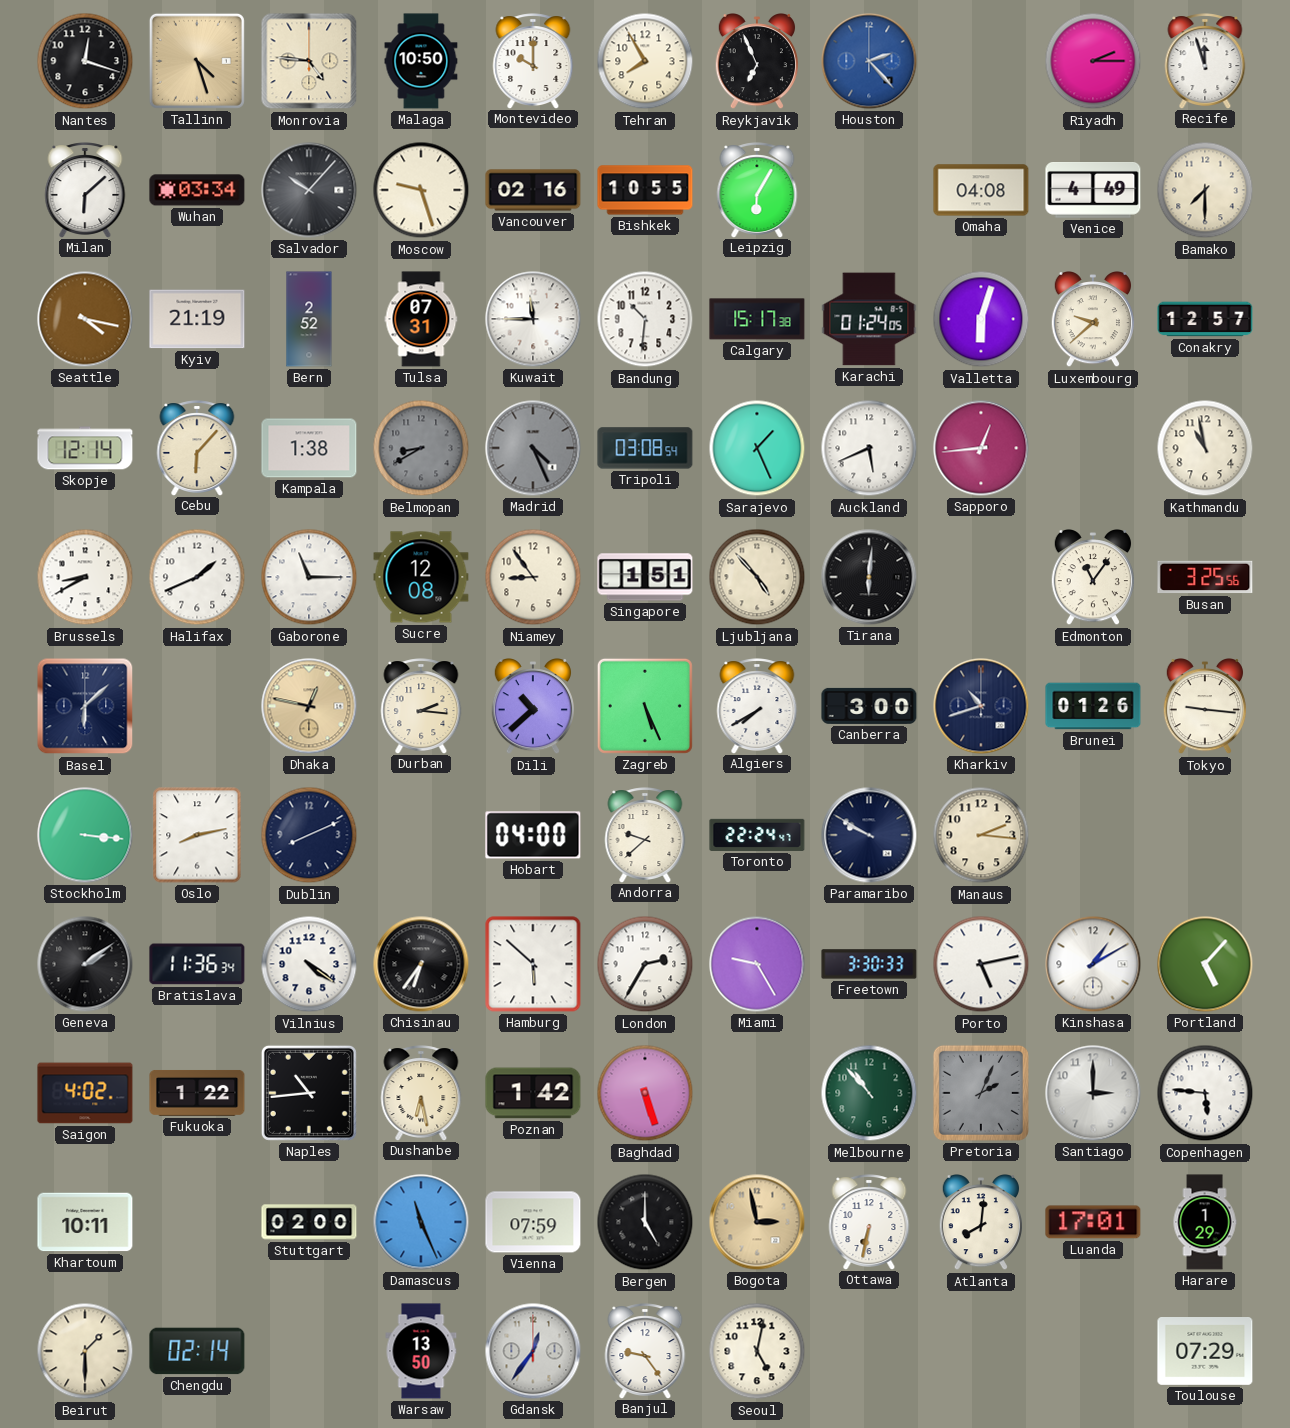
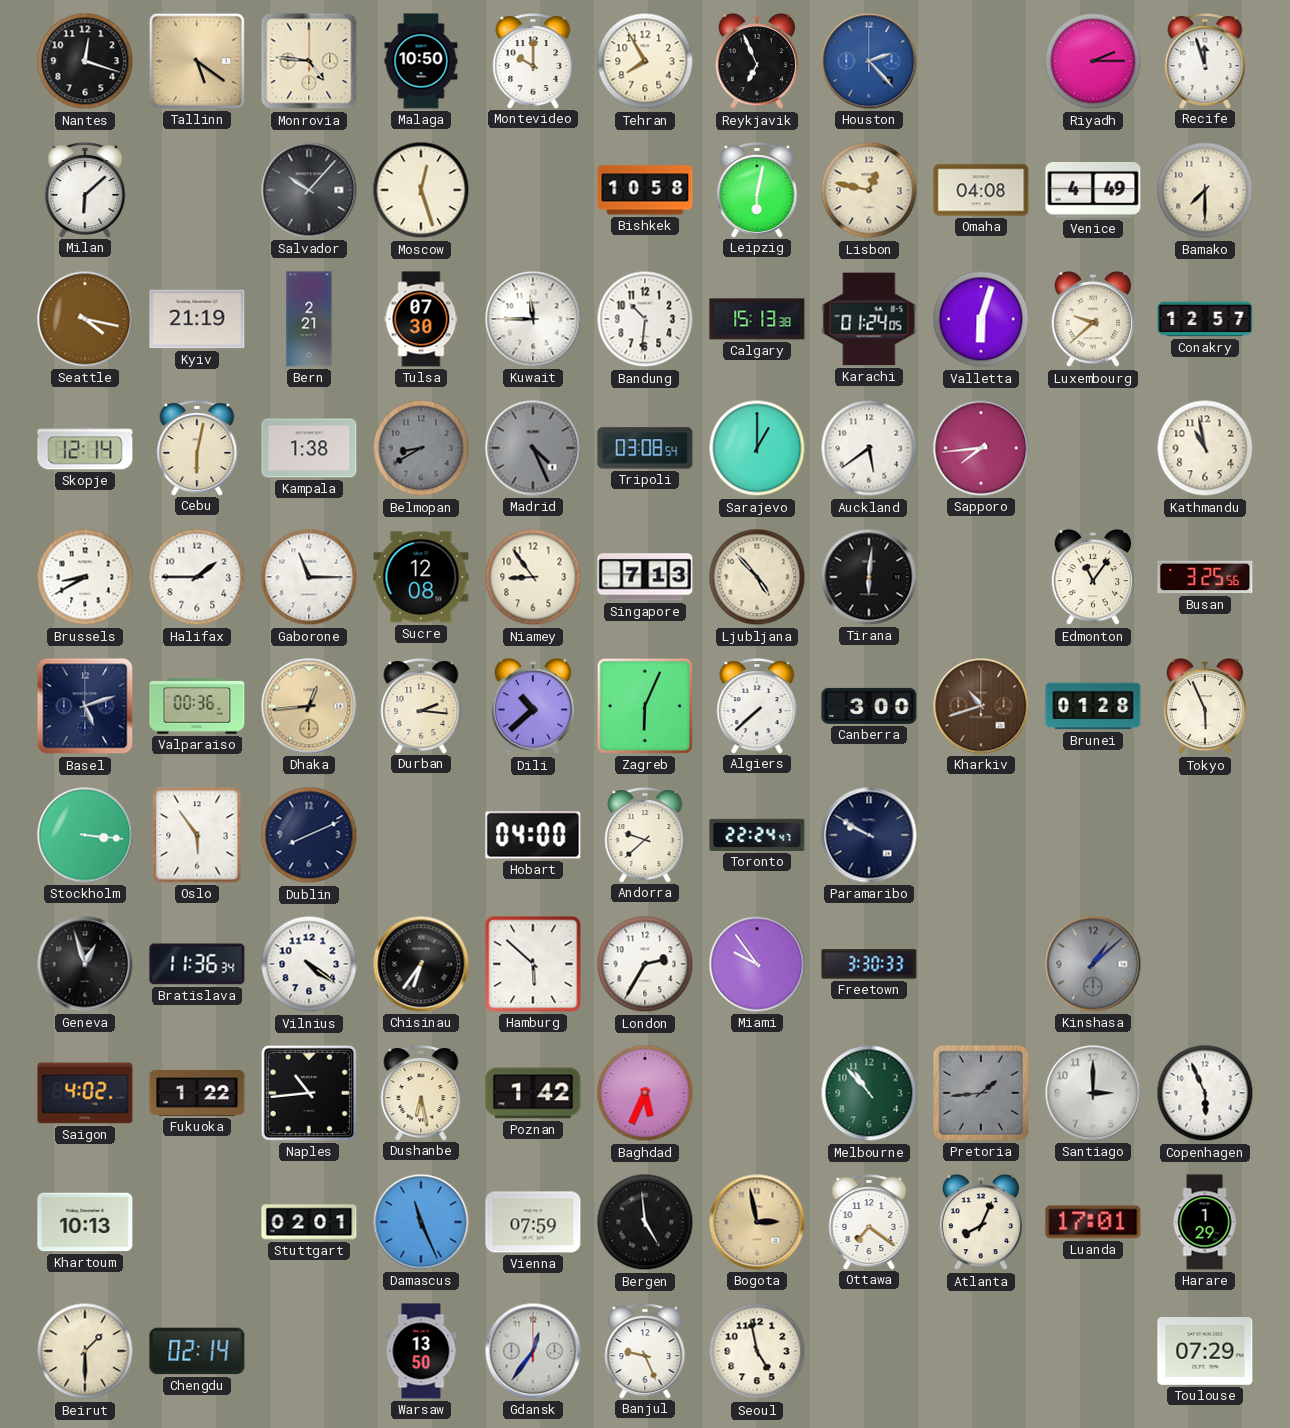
Tallinn: 4:27 -> 5:21 (197, 61)
Wuhan: 03:34 -> none (197, 190)
Moscow: 9:27 -> 12:27 (421, 190)
Vancouver: 02:16 -> none (533, 190)
Bishkek: 10:55 -> 10:58 (645, 190)
Leipzig: 6:05 -> 6:02 (757, 190)
Lisbon: none -> 12:47 (869, 190)
Bern: 2:52 -> 2:21 (309, 319)
Tulsa: 07:31 -> 07:30 (421, 319)
Calgary: 15:17 -> 15:13 (757, 319)
Cebu: 6:07 -> 6:02 (197, 448)
Sarajevo: 1:26 -> 1:00 (757, 448)
Auckland: 5:41 -> 5:39 (869, 448)
Sapporo: 12:44 -> 7:44 (981, 448)
Halifax: 1:41 -> 1:45 (197, 577)
Singapore: 1:51 -> 7:13 (645, 577)
Basel: 6:08 -> 5:12 (85, 706)
Valparaiso: none -> 00:36 (197, 707)
Dhaka: 12:47 -> 12:44 (309, 706)
Zagreb: 5:26 -> 6:04 (645, 706)
Algiers: 7:40 -> 7:38 (757, 706)
Kharkiv dial: navy -> brown (981, 706)
Brunei: 01:26 -> 01:28 (1093, 706)
Tokyo: 9:16 -> 5:56 (1204, 707)
Oslo: 8:13 -> 5:54 (197, 835)
Manaus: 2:16 -> none (981, 835)
Geneva: 2:09 -> 12:57 (85, 964)
Miami: 9:25 -> 9:54 (757, 964)
Porto: 5:13 -> none (981, 964)
Kinshasa: 1:10 -> 1:08 (1093, 964)
Kinshasa dial: white -> grey (1093, 964)
Portland: 5:07 -> none (1205, 964)
Baghdad: 5:27 -> 5:34 (645, 1093)
Pretoria: 2:04 -> 1:44 (981, 1093)
Copenhagen: 5:46 -> 5:56 (1205, 1093)
Khartoum: 10:11 -> 10:13 (85, 1222)
Stuttgart: 02:00 -> 02:01 (309, 1222)
Bergen: 5:00 -> 4:59 (645, 1222)
Ottawa: 6:32 -> 7:21 (869, 1222)
Atlanta: 8:01 -> 8:04 (980, 1223)
Banjul: 9:24 -> 9:26 (645, 1351)
Seoul: 5:02 -> 4:58 (757, 1351)
